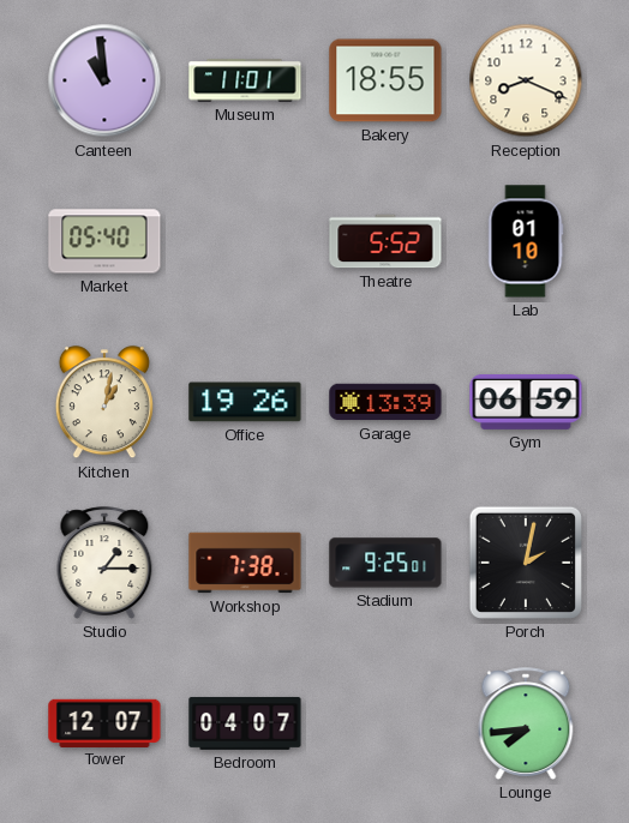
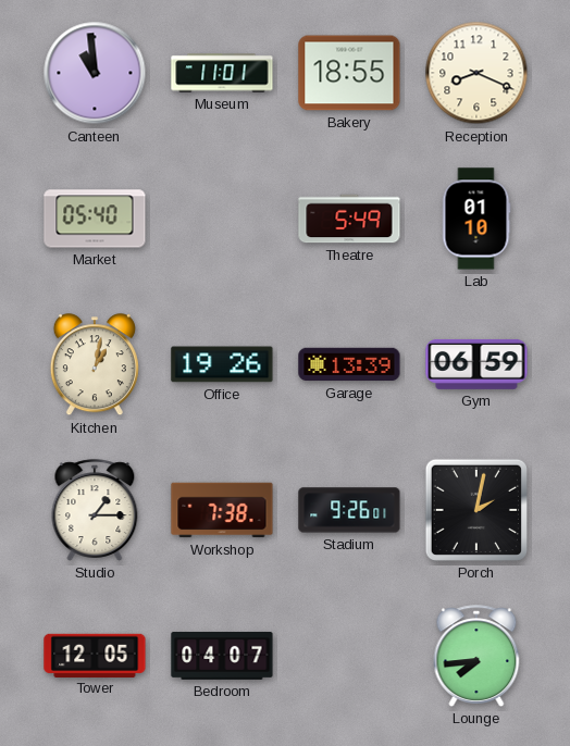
Theatre: 5:52 -> 5:49 (349, 219)
Stadium: 9:25 -> 9:26 (349, 510)
Tower: 12:07 -> 12:05 (95, 655)
